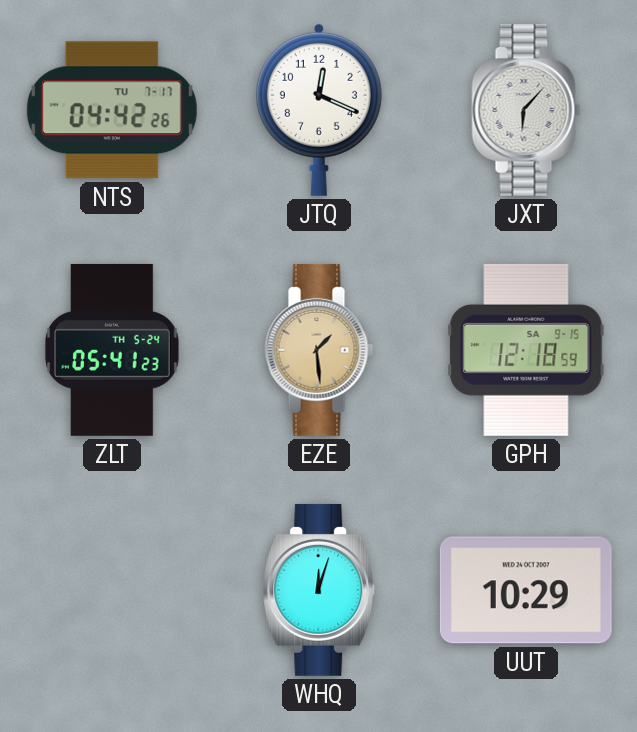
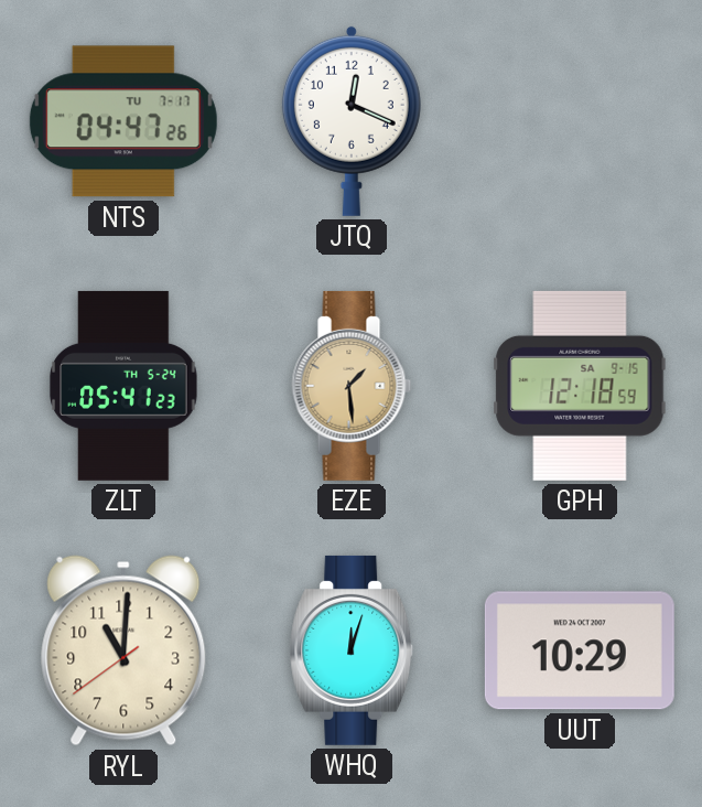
NTS: 04:42 -> 04:47 (123, 121)
JXT: 6:07 -> none (526, 110)
RYL: none -> 11:00 (123, 650)
